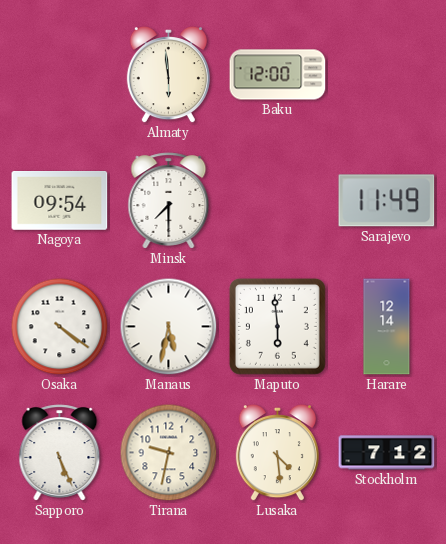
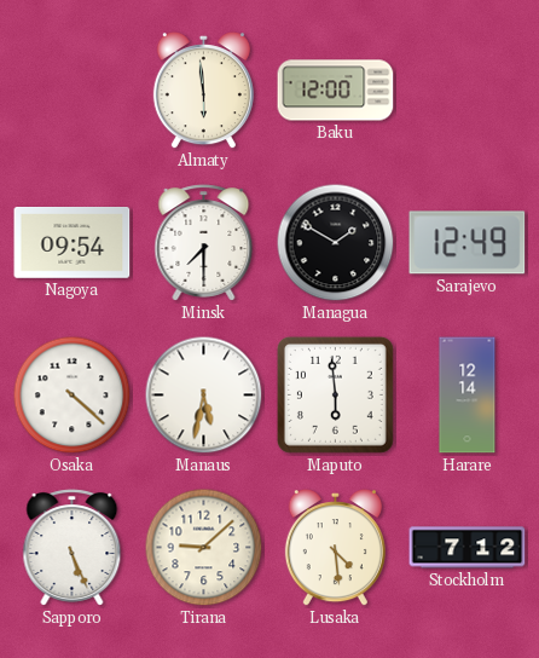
Managua: none -> 1:50 (336, 243)
Sarajevo: 11:49 -> 12:49 (468, 243)
Osaka: 4:21 -> 4:22 (73, 396)
Tirana: 9:32 -> 9:08 (204, 548)
